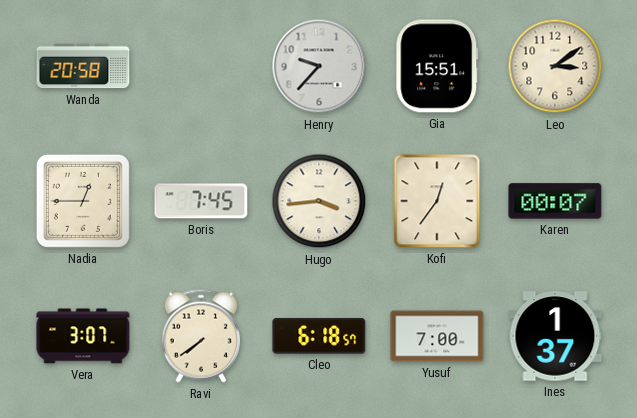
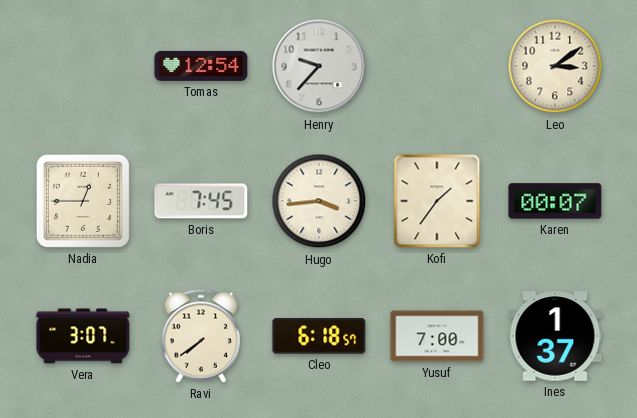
Wanda: 20:58 -> none (83, 66)
Tomas: none -> 12:54 (201, 66)
Gia: 15:51 -> none (437, 66)
Kofi: 12:36 -> 1:36 (437, 201)
